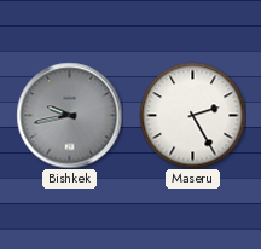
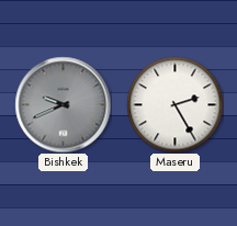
Bishkek: 9:43 -> 9:41 (63, 104)
